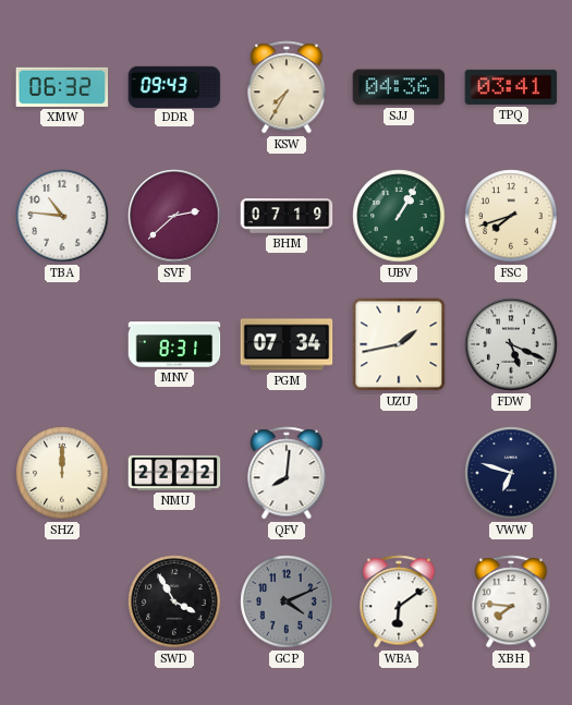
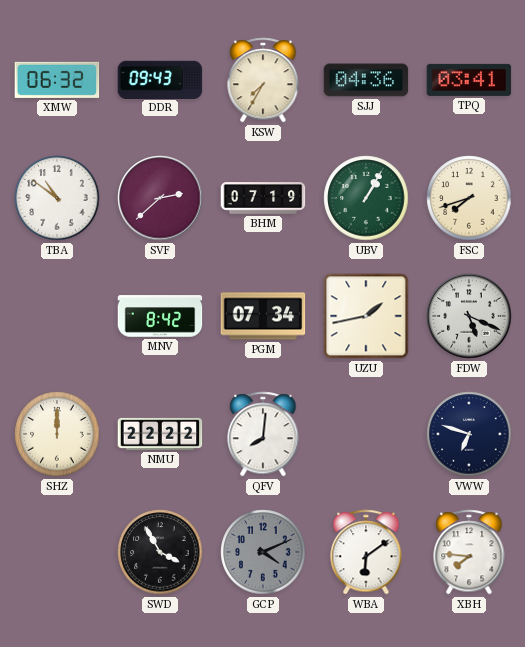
TBA: 10:46 -> 10:51 (57, 198)
MNV: 8:31 -> 8:42 (160, 316)
